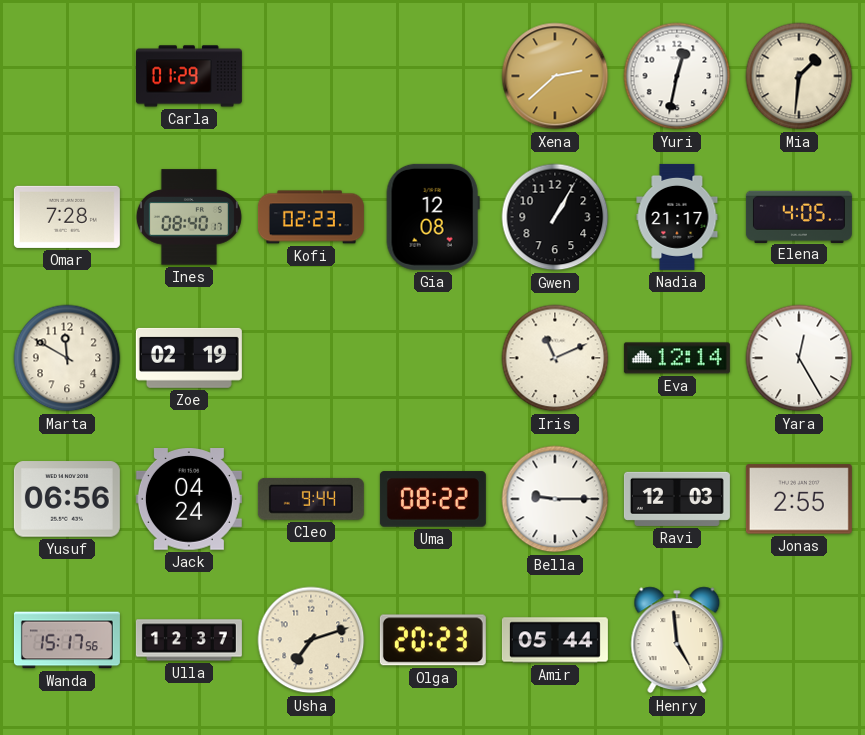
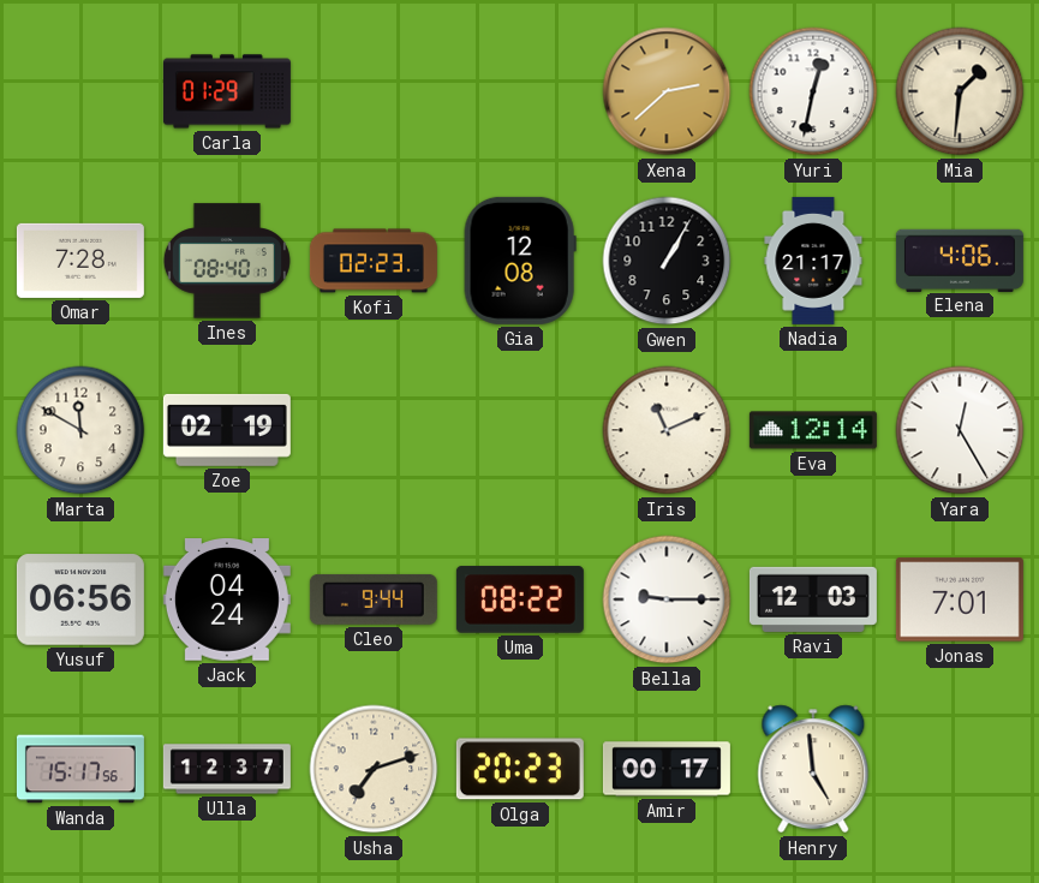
Elena: 4:05 -> 4:06 (960, 259)
Jonas: 2:55 -> 7:01 (960, 599)
Amir: 05:44 -> 00:17 (667, 769)
